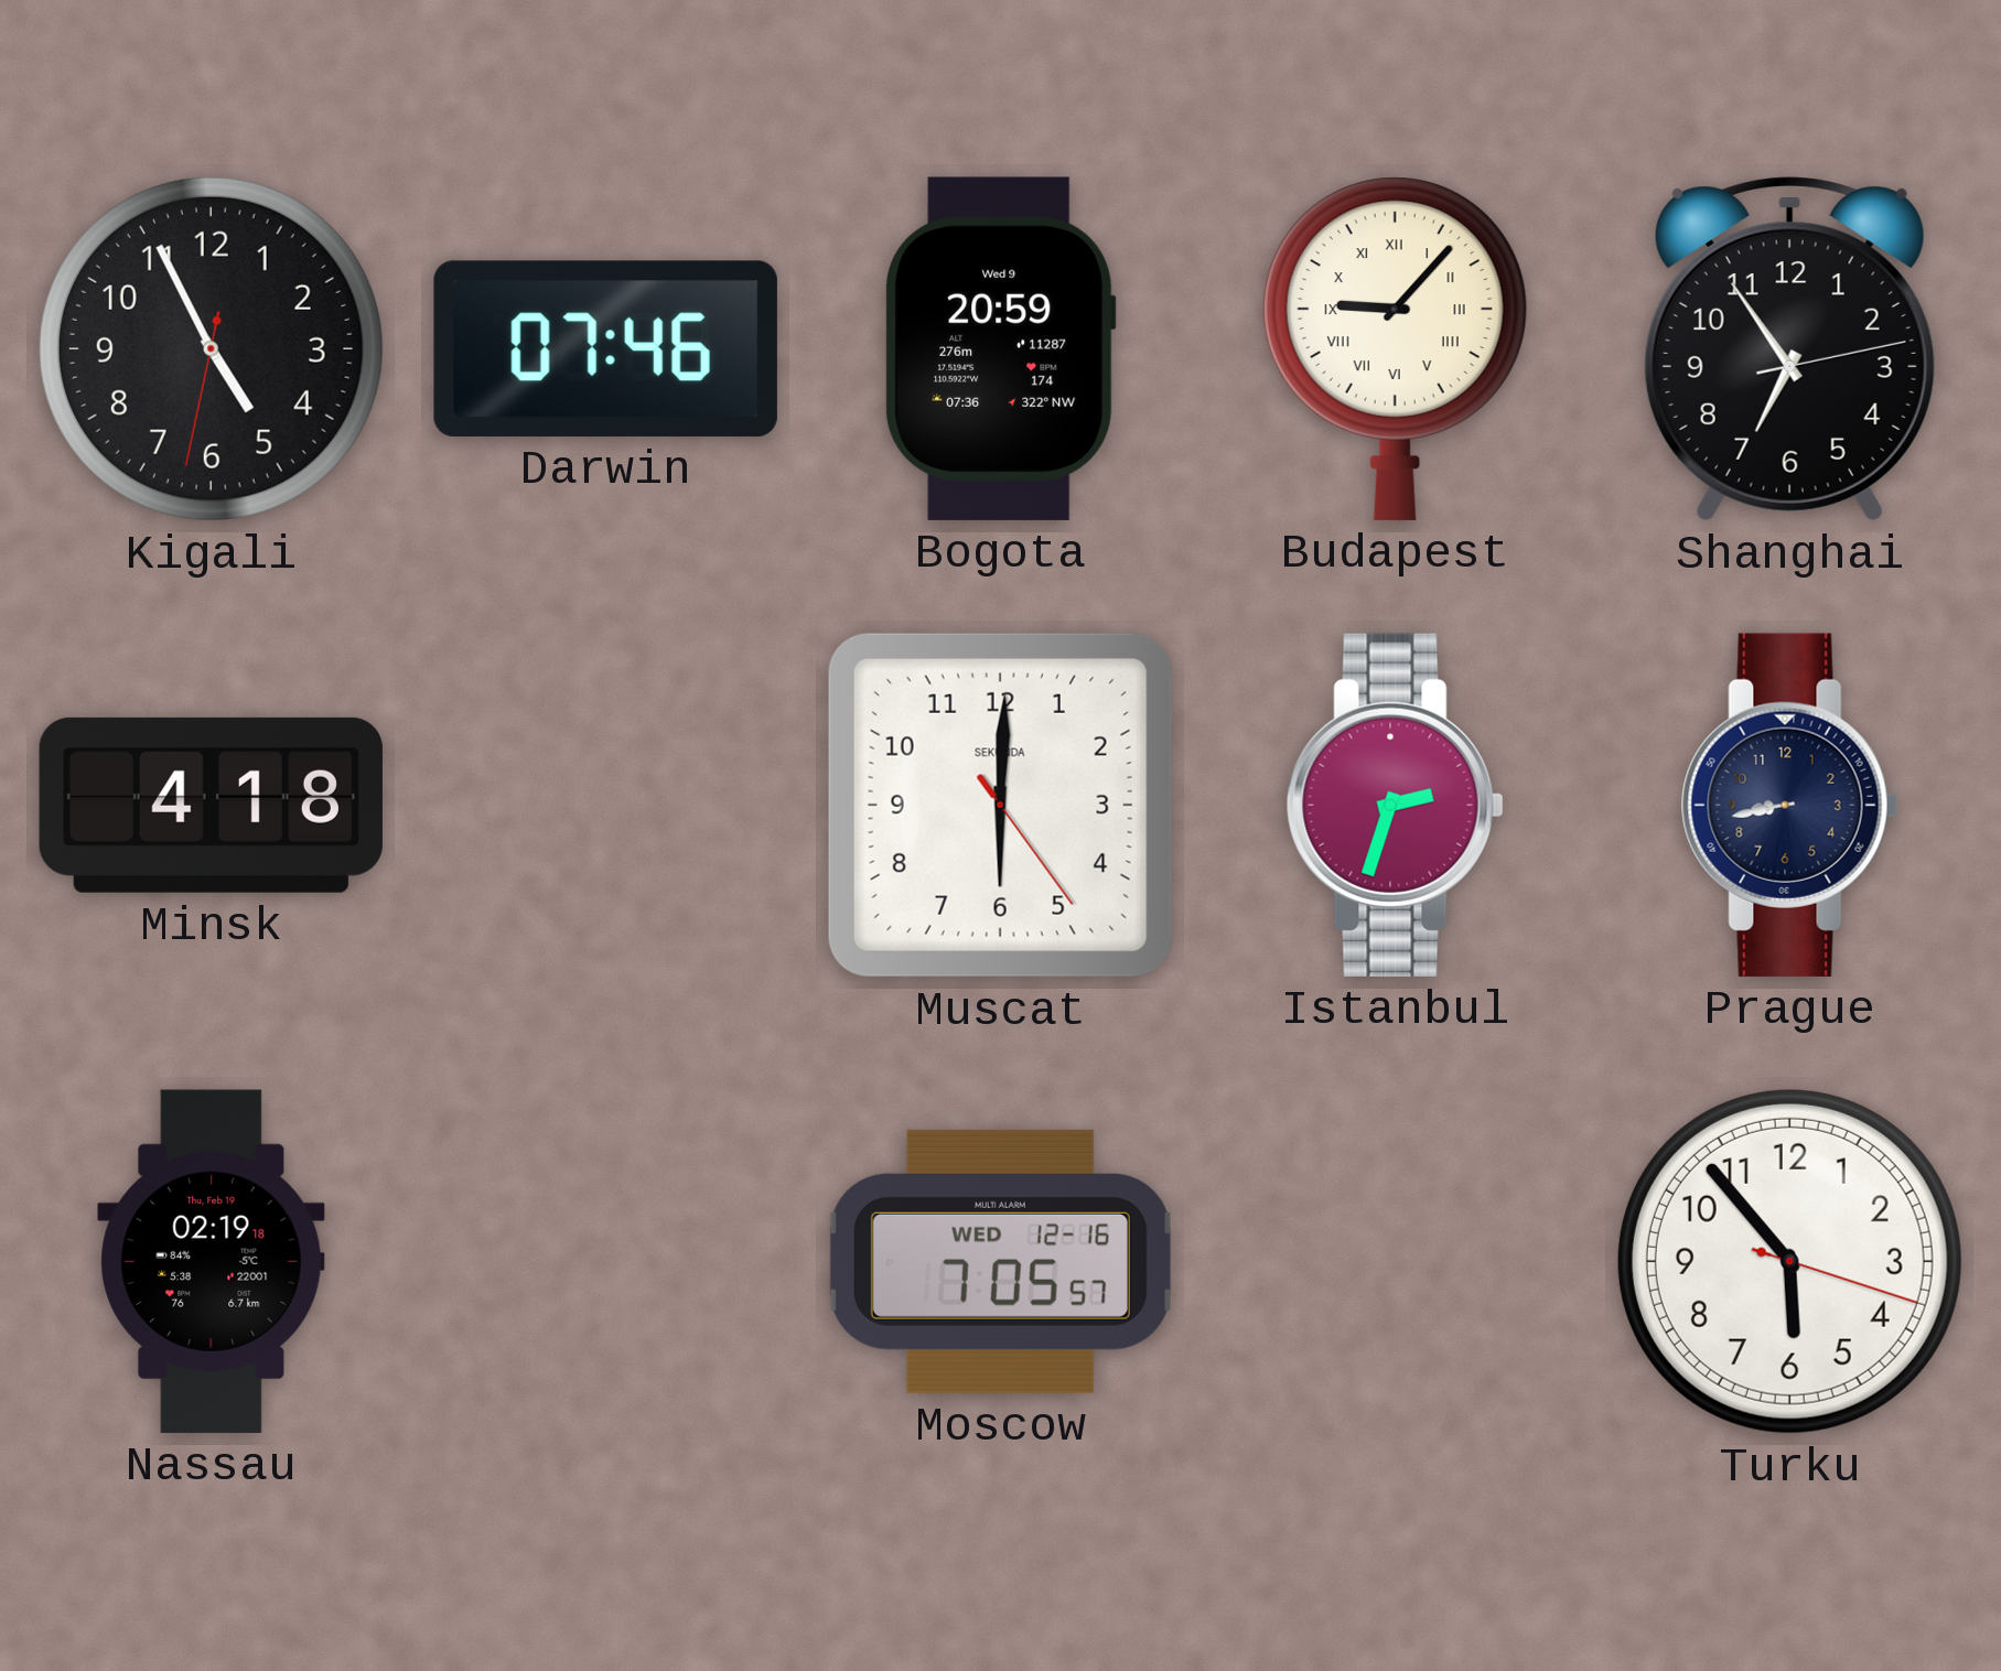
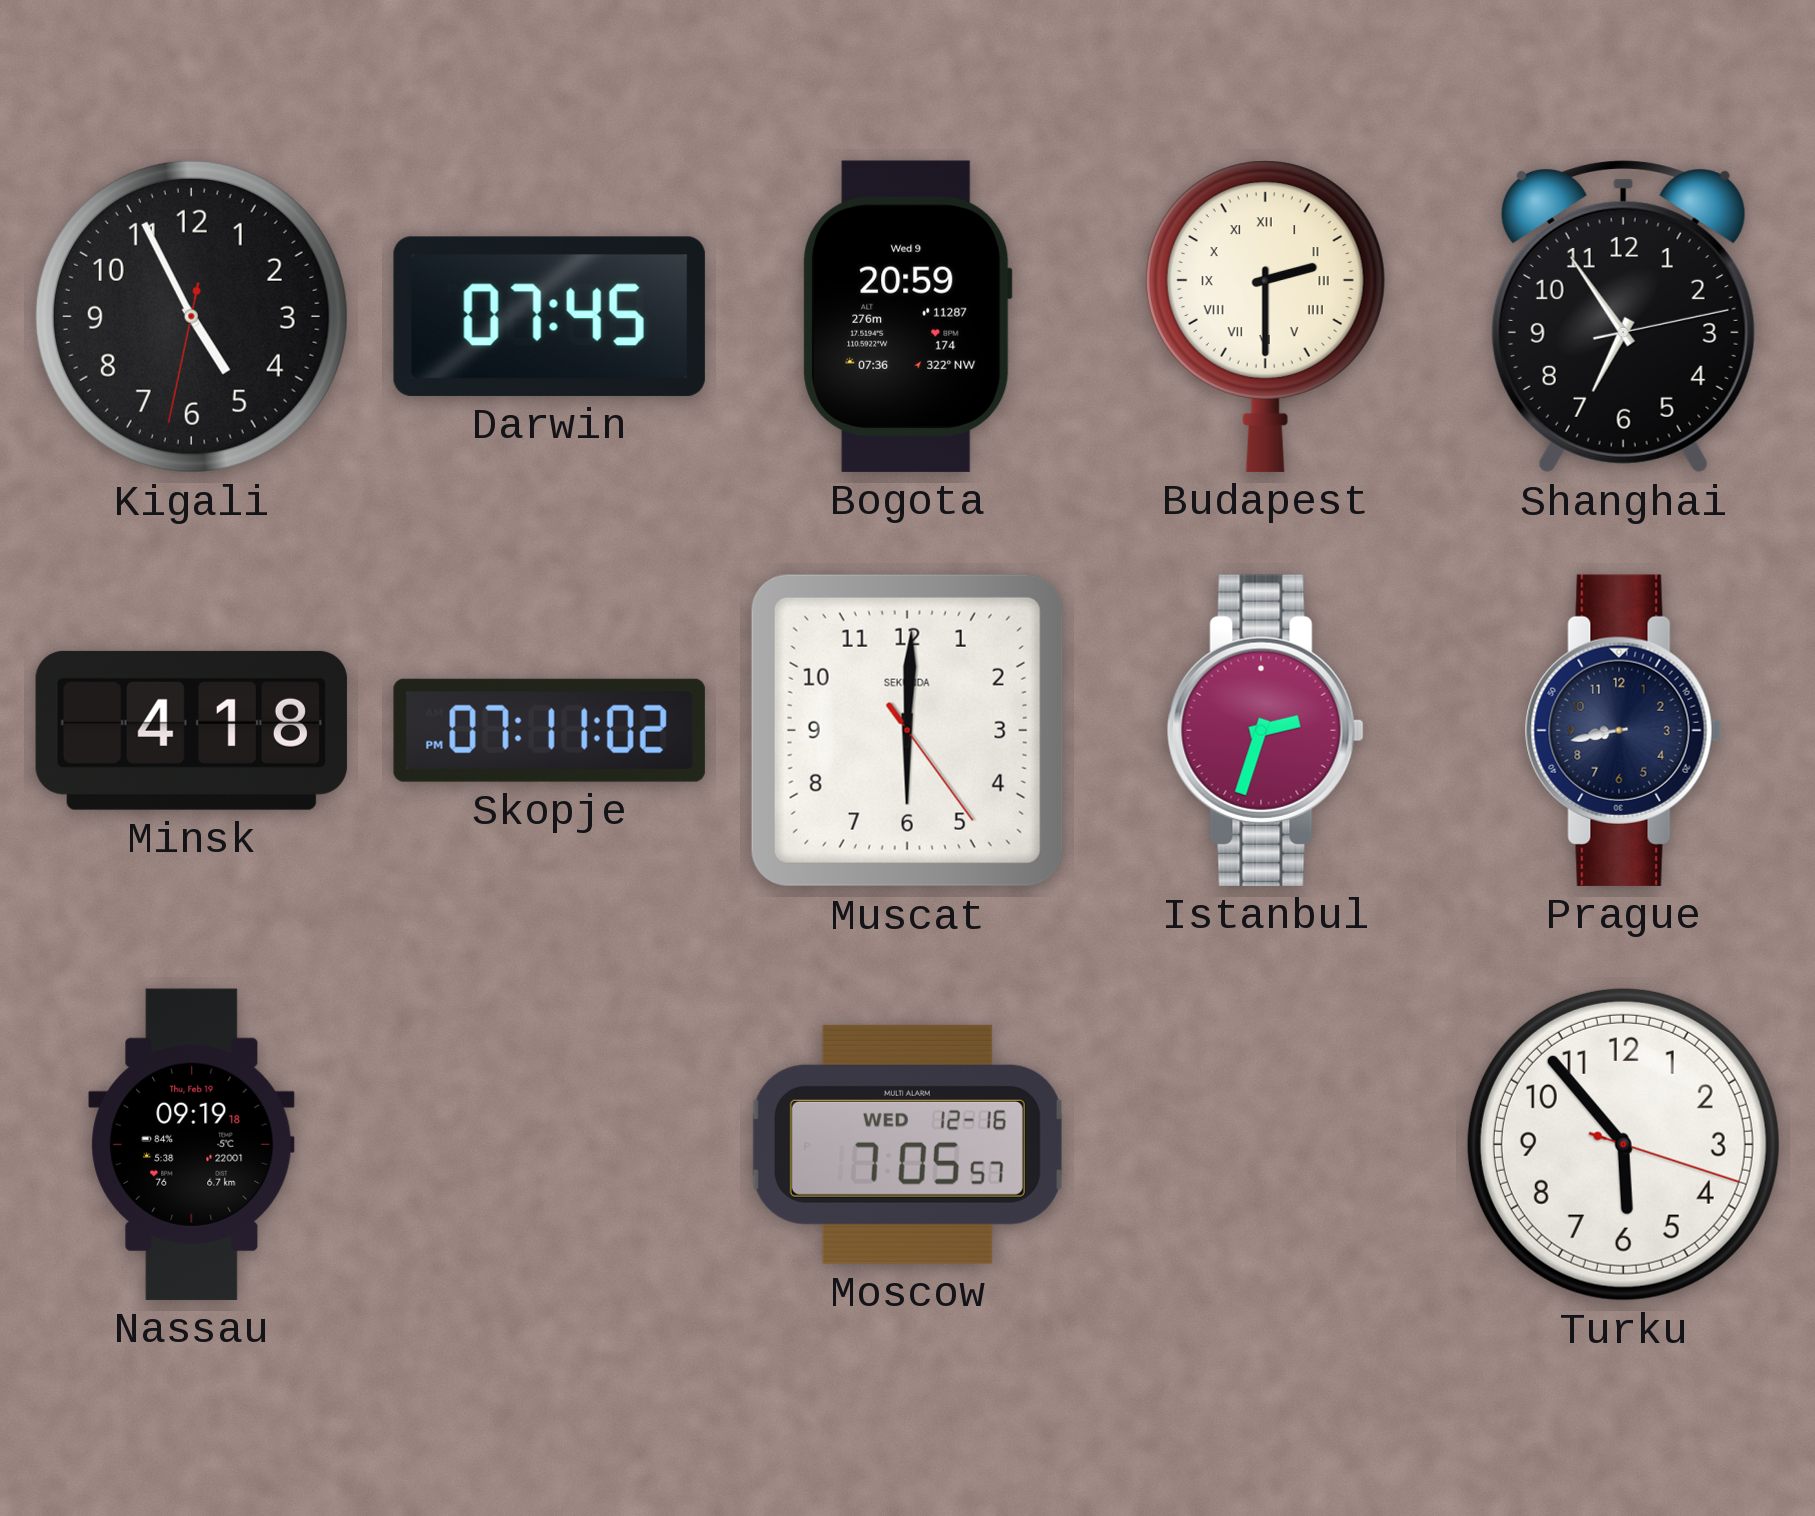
Darwin: 07:46 -> 07:45 (549, 316)
Budapest: 9:07 -> 2:30 (1265, 316)
Skopje: none -> 07:11 (549, 730)
Nassau: 02:19 -> 09:19 (192, 1144)
